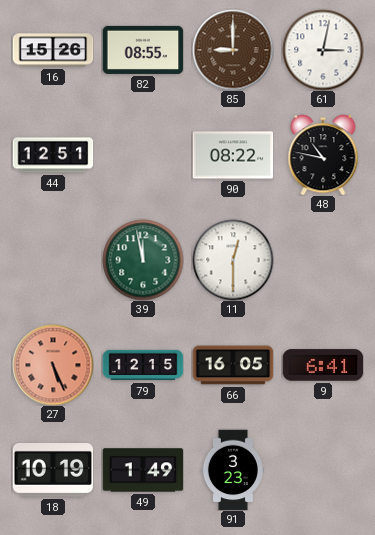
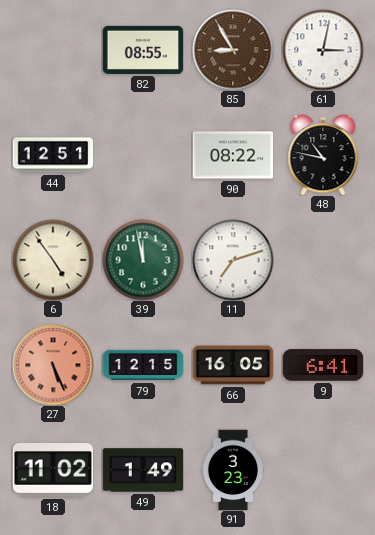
16: 15:26 -> none (53, 50)
85: 9:00 -> 8:55 (233, 50)
6: none -> 4:54 (53, 260)
11: 12:30 -> 7:12 (233, 260)
18: 10:19 -> 11:02 (53, 470)
